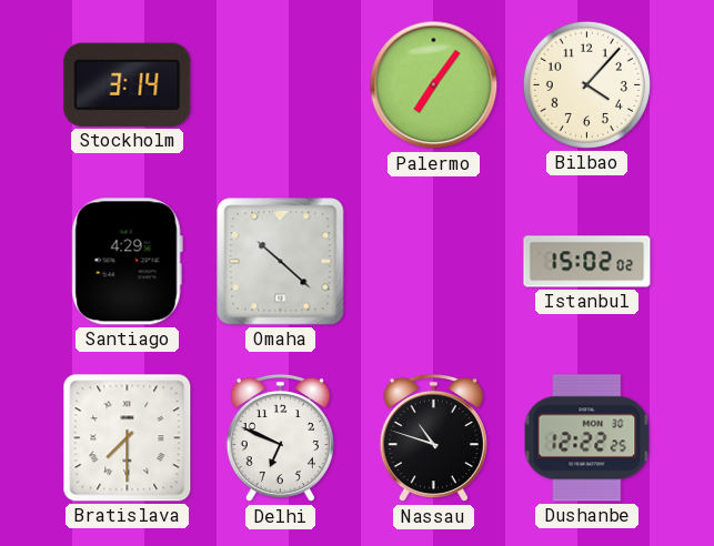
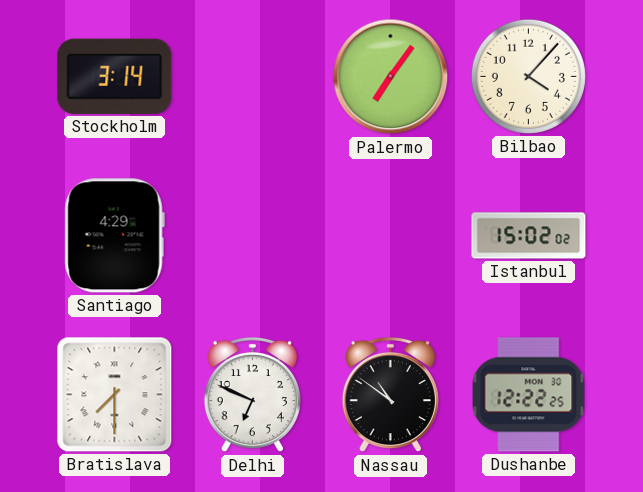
Omaha: 10:22 -> none (281, 262)
Nassau: 10:48 -> 10:51 (390, 395)
